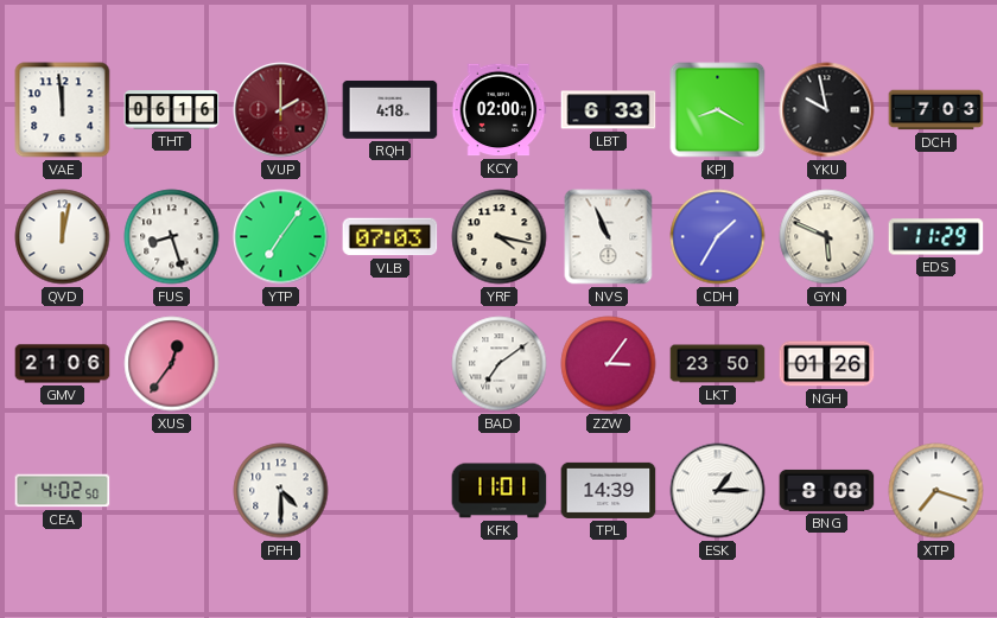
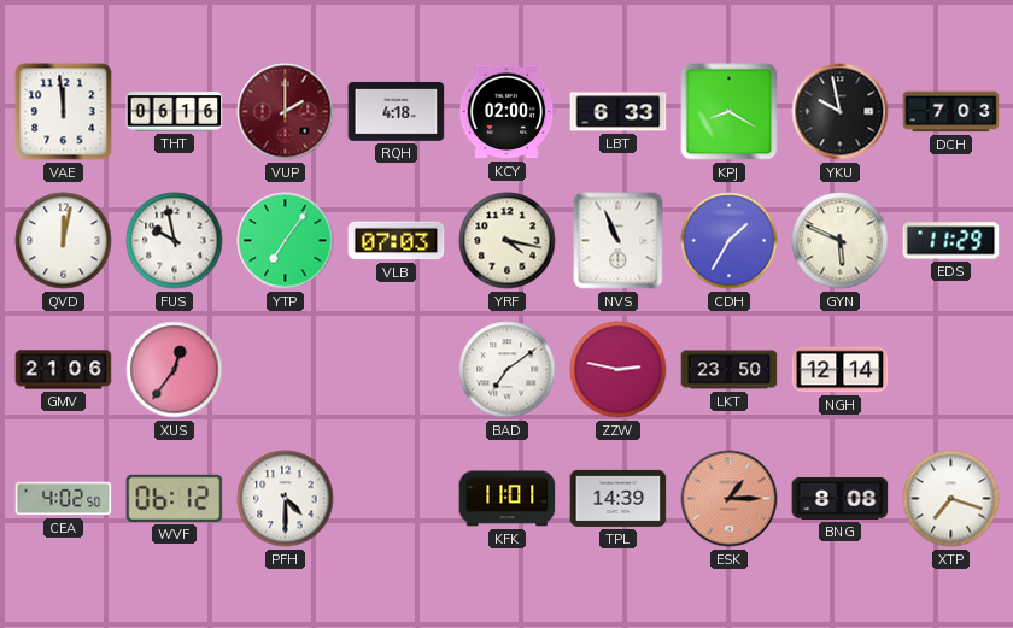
FUS: 8:27 -> 9:58 (175, 241)
ZZW: 3:06 -> 2:47 (619, 370)
NGH: 01:26 -> 12:14 (841, 370)
WVF: none -> 06:12 (175, 498)
ESK dial: white -> salmon (730, 499)
